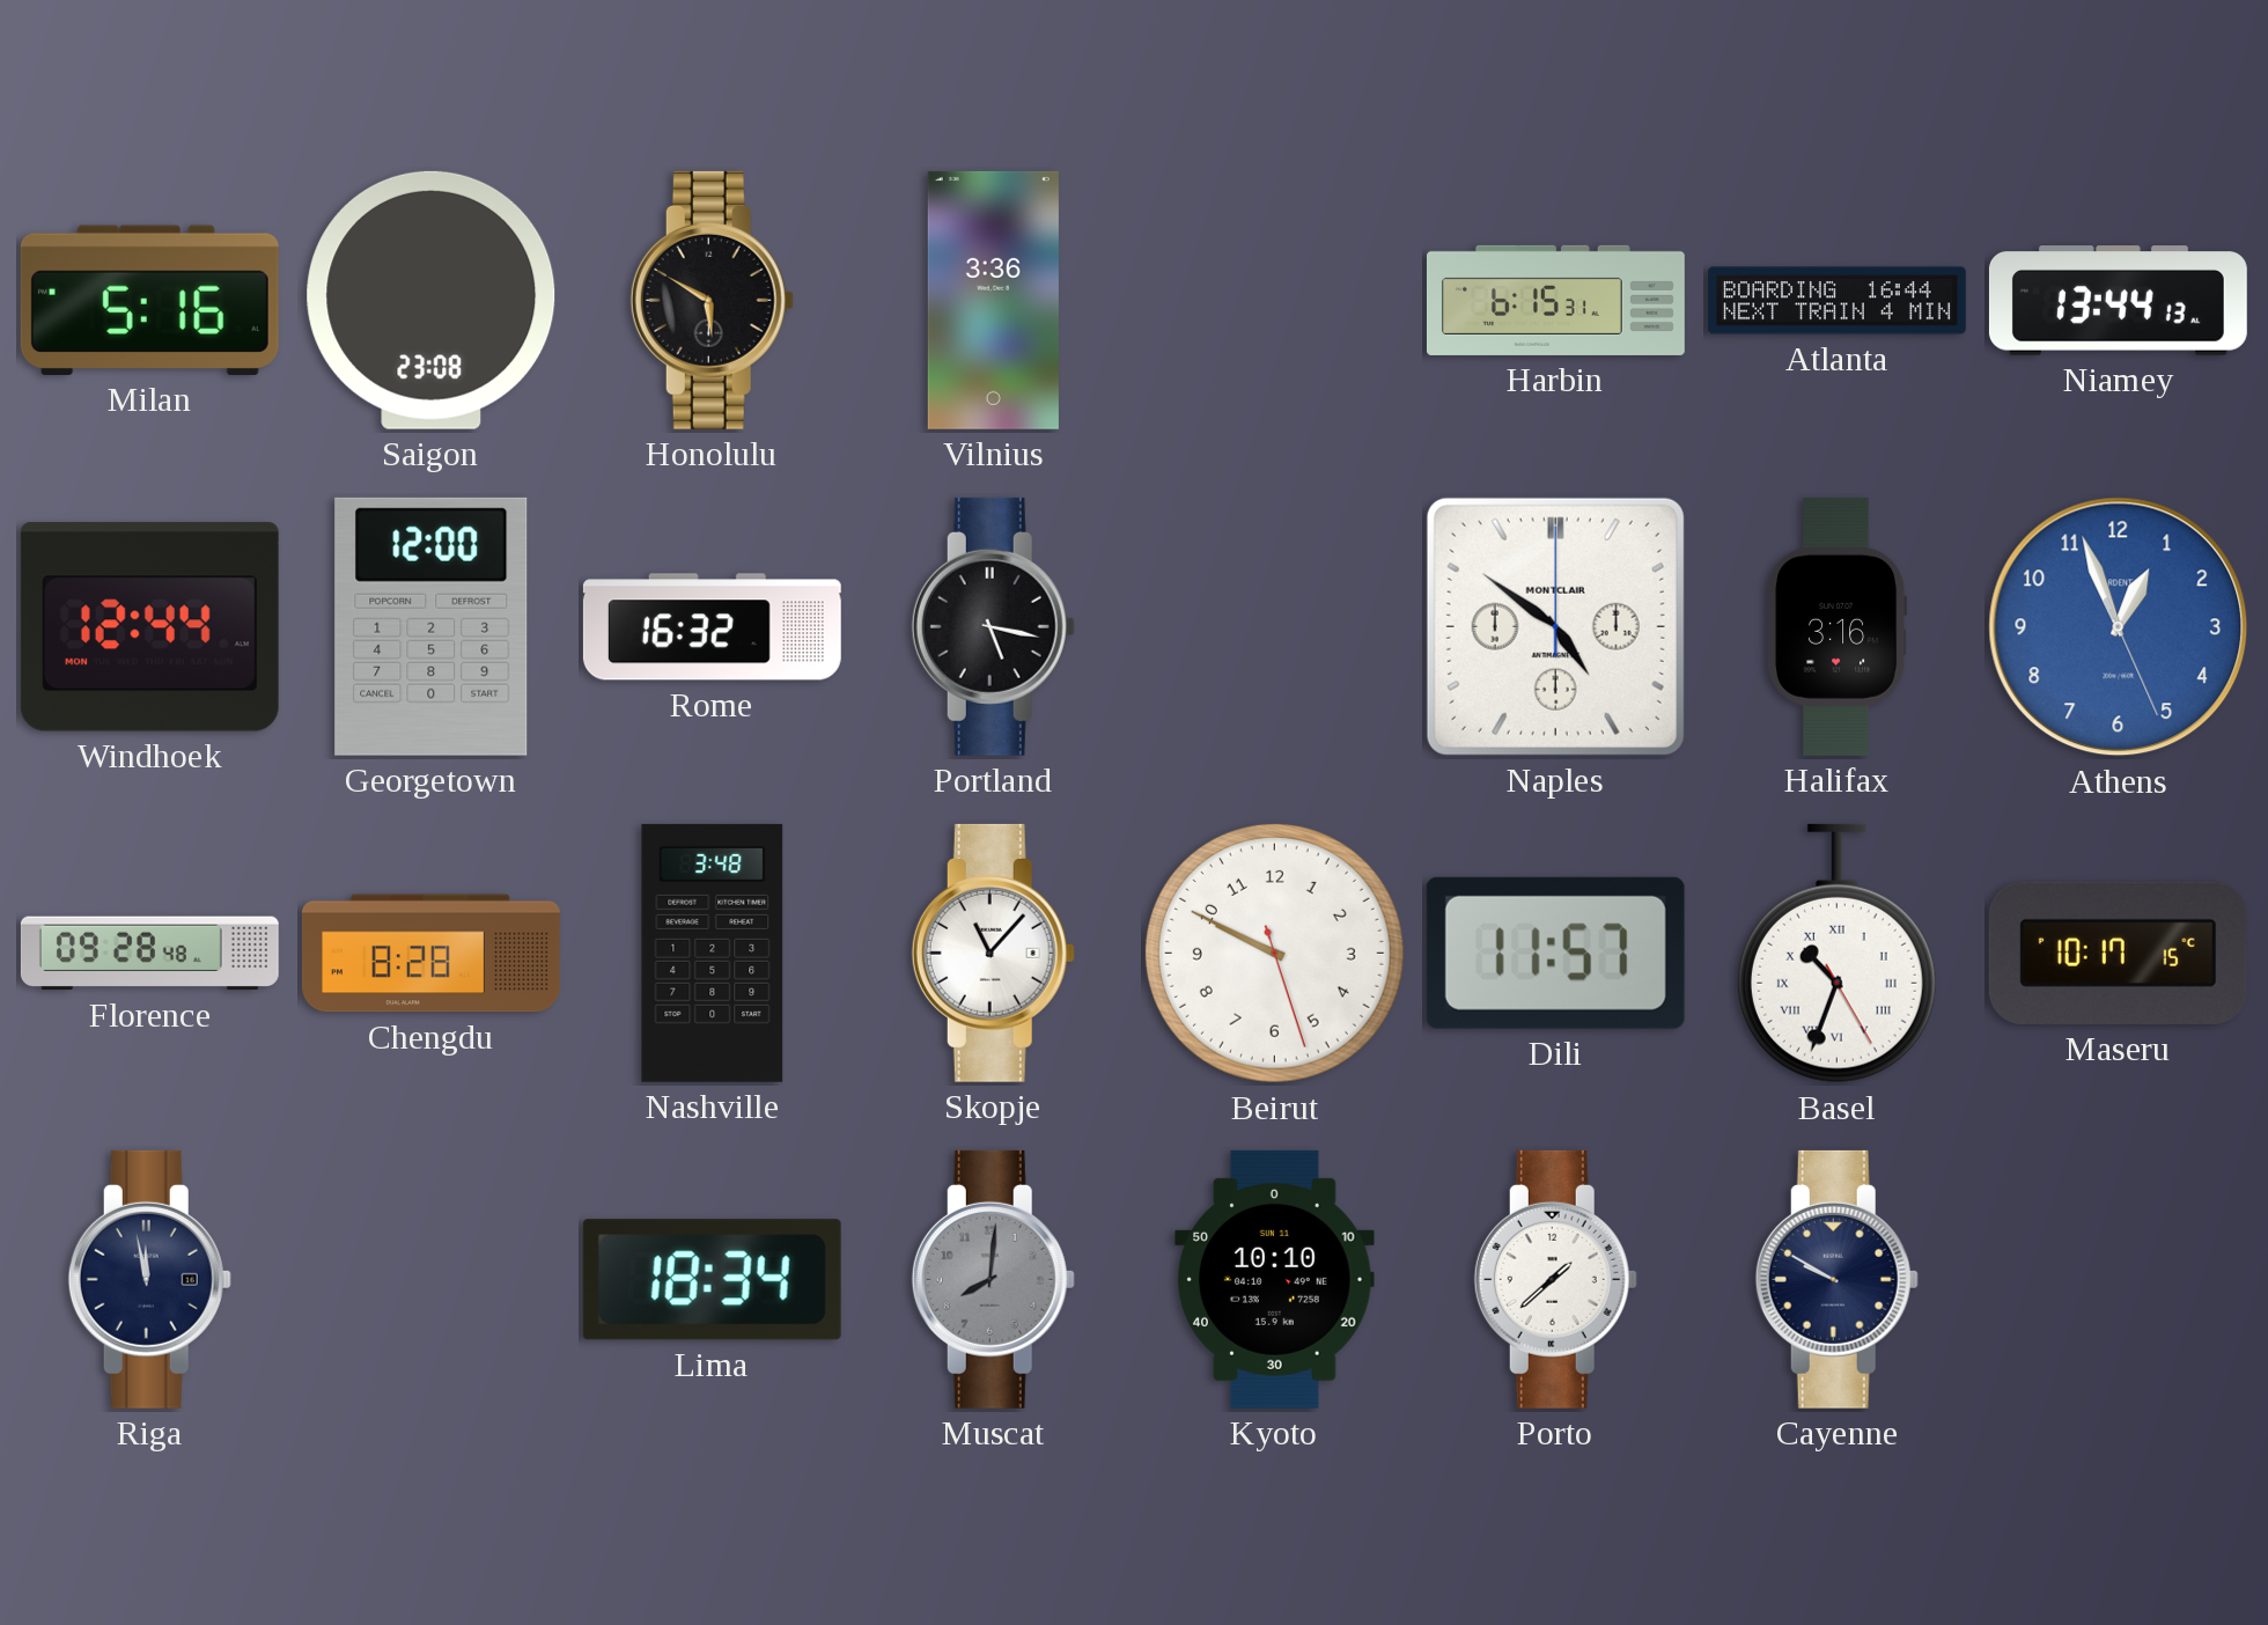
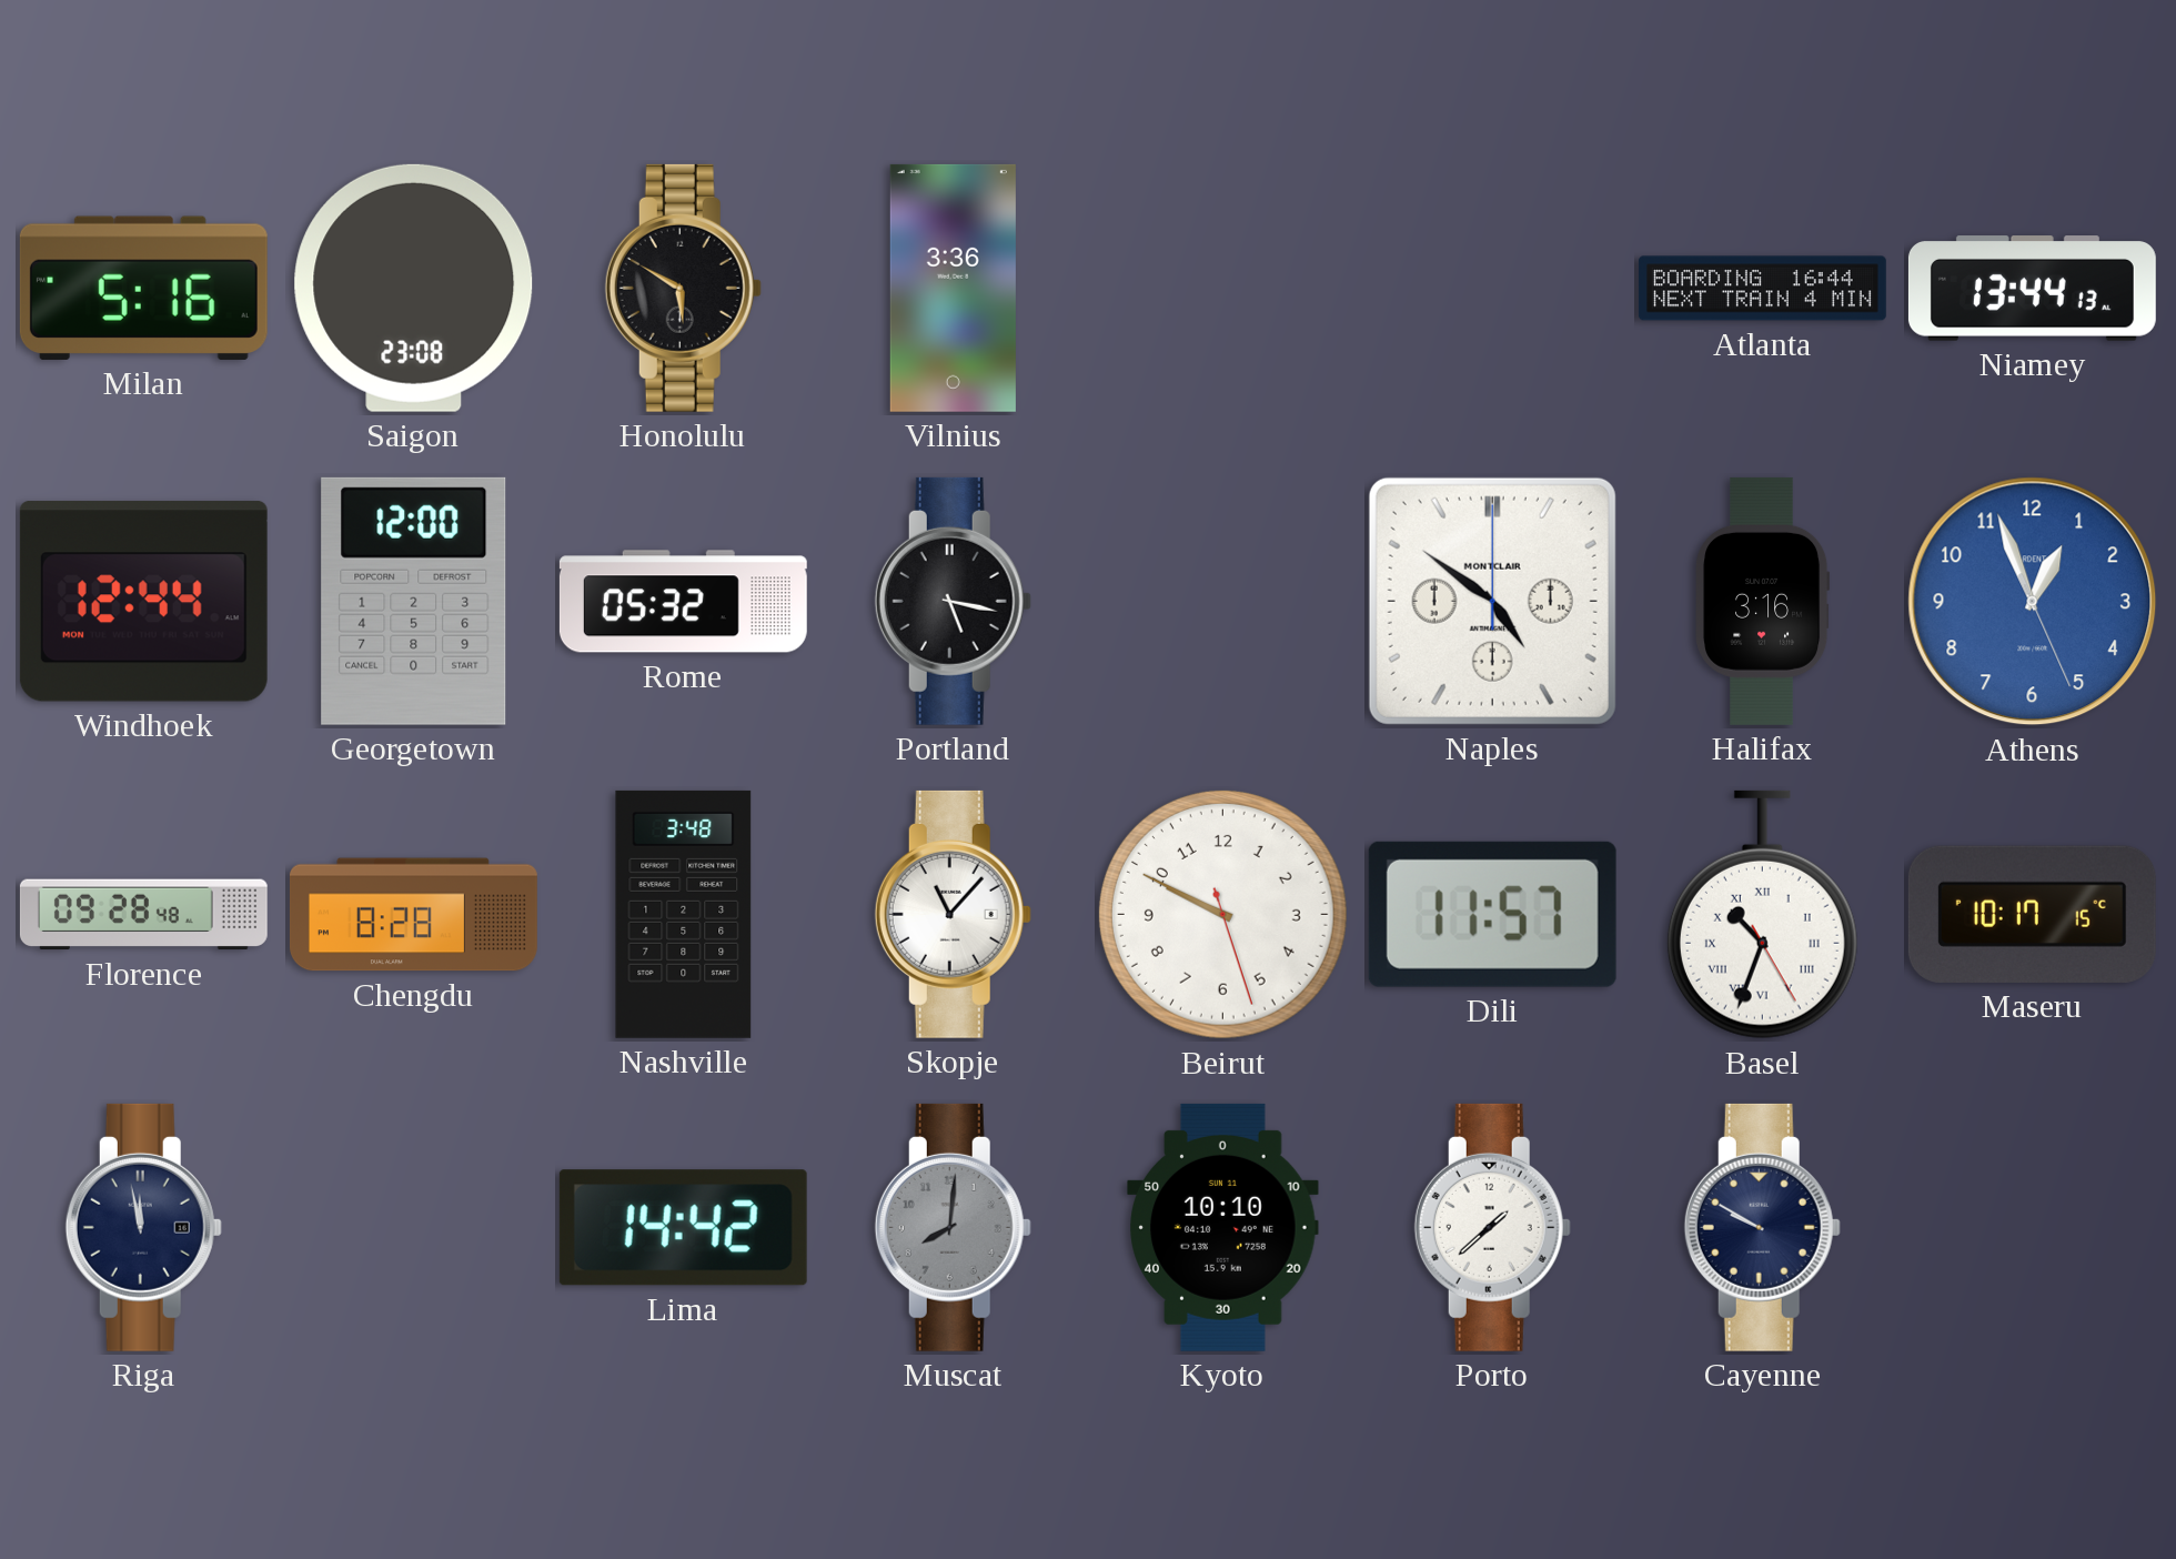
Harbin: 6:15 -> none (1555, 300)
Rome: 16:32 -> 05:32 (683, 602)
Lima: 18:34 -> 14:42 (683, 1228)
